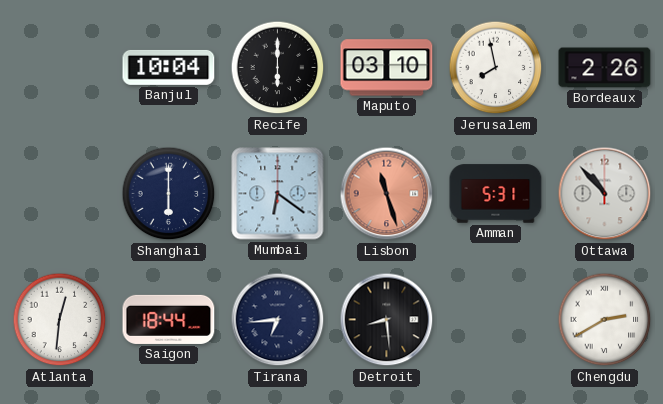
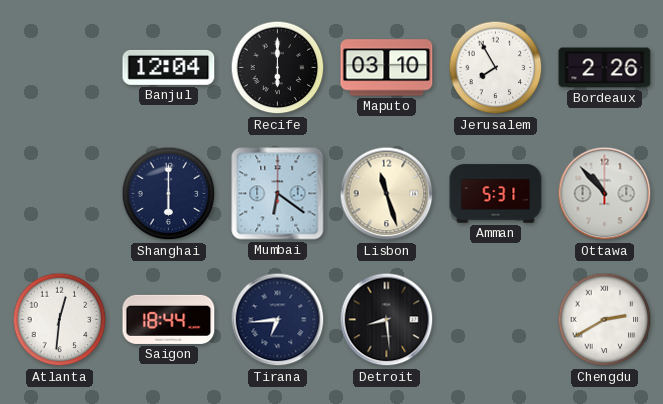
Banjul: 10:04 -> 12:04 (169, 67)
Jerusalem: 7:58 -> 7:55 (496, 68)
Lisbon dial: salmon -> cream (387, 194)
